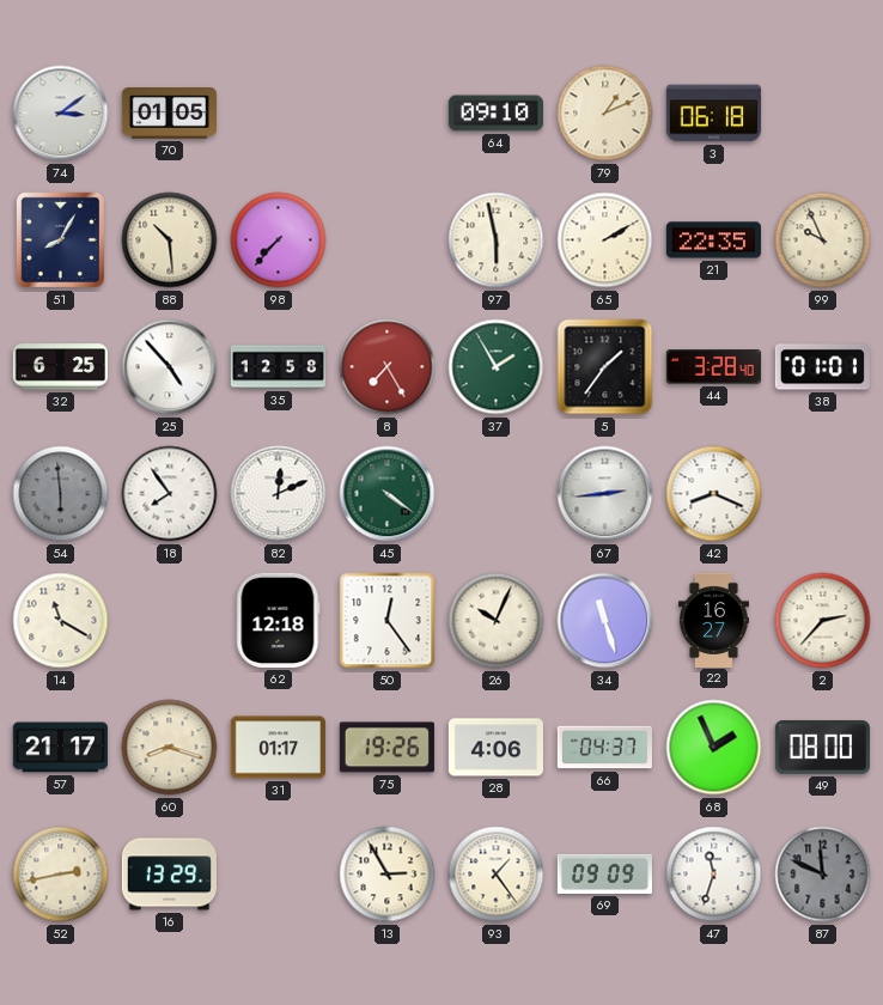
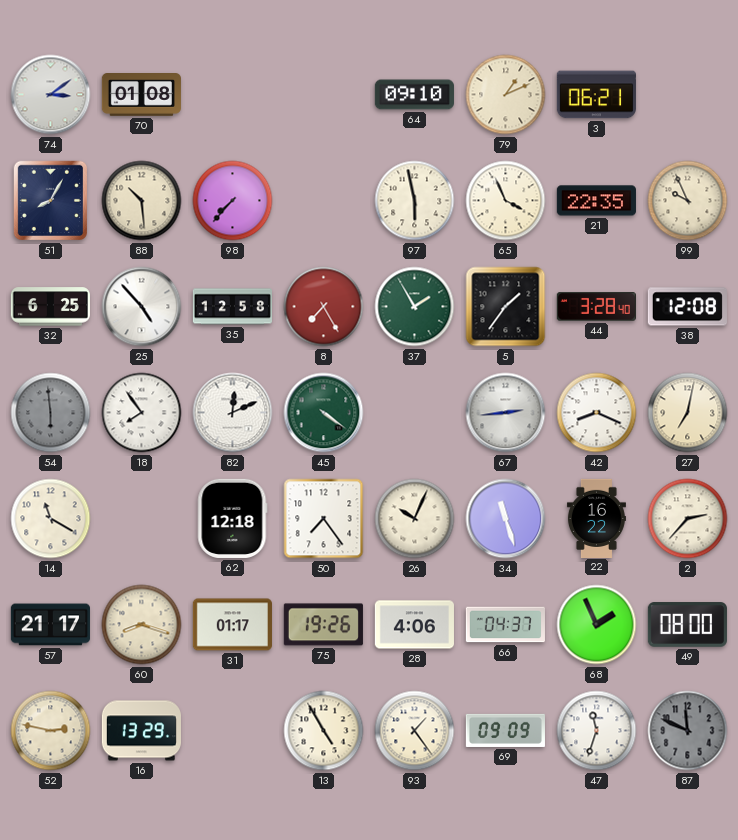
70: 01:05 -> 01:08 (141, 95)
3: 06:18 -> 06:21 (596, 95)
65: 2:10 -> 3:56 (506, 201)
38: 01:01 -> 12:08 (687, 307)
27: none -> 7:02 (688, 413)
50: 12:24 -> 7:24 (324, 519)
22: 16:27 -> 16:22 (596, 518)
52: 2:43 -> 2:47 (51, 731)
13: 2:55 -> 4:55 (324, 731)
